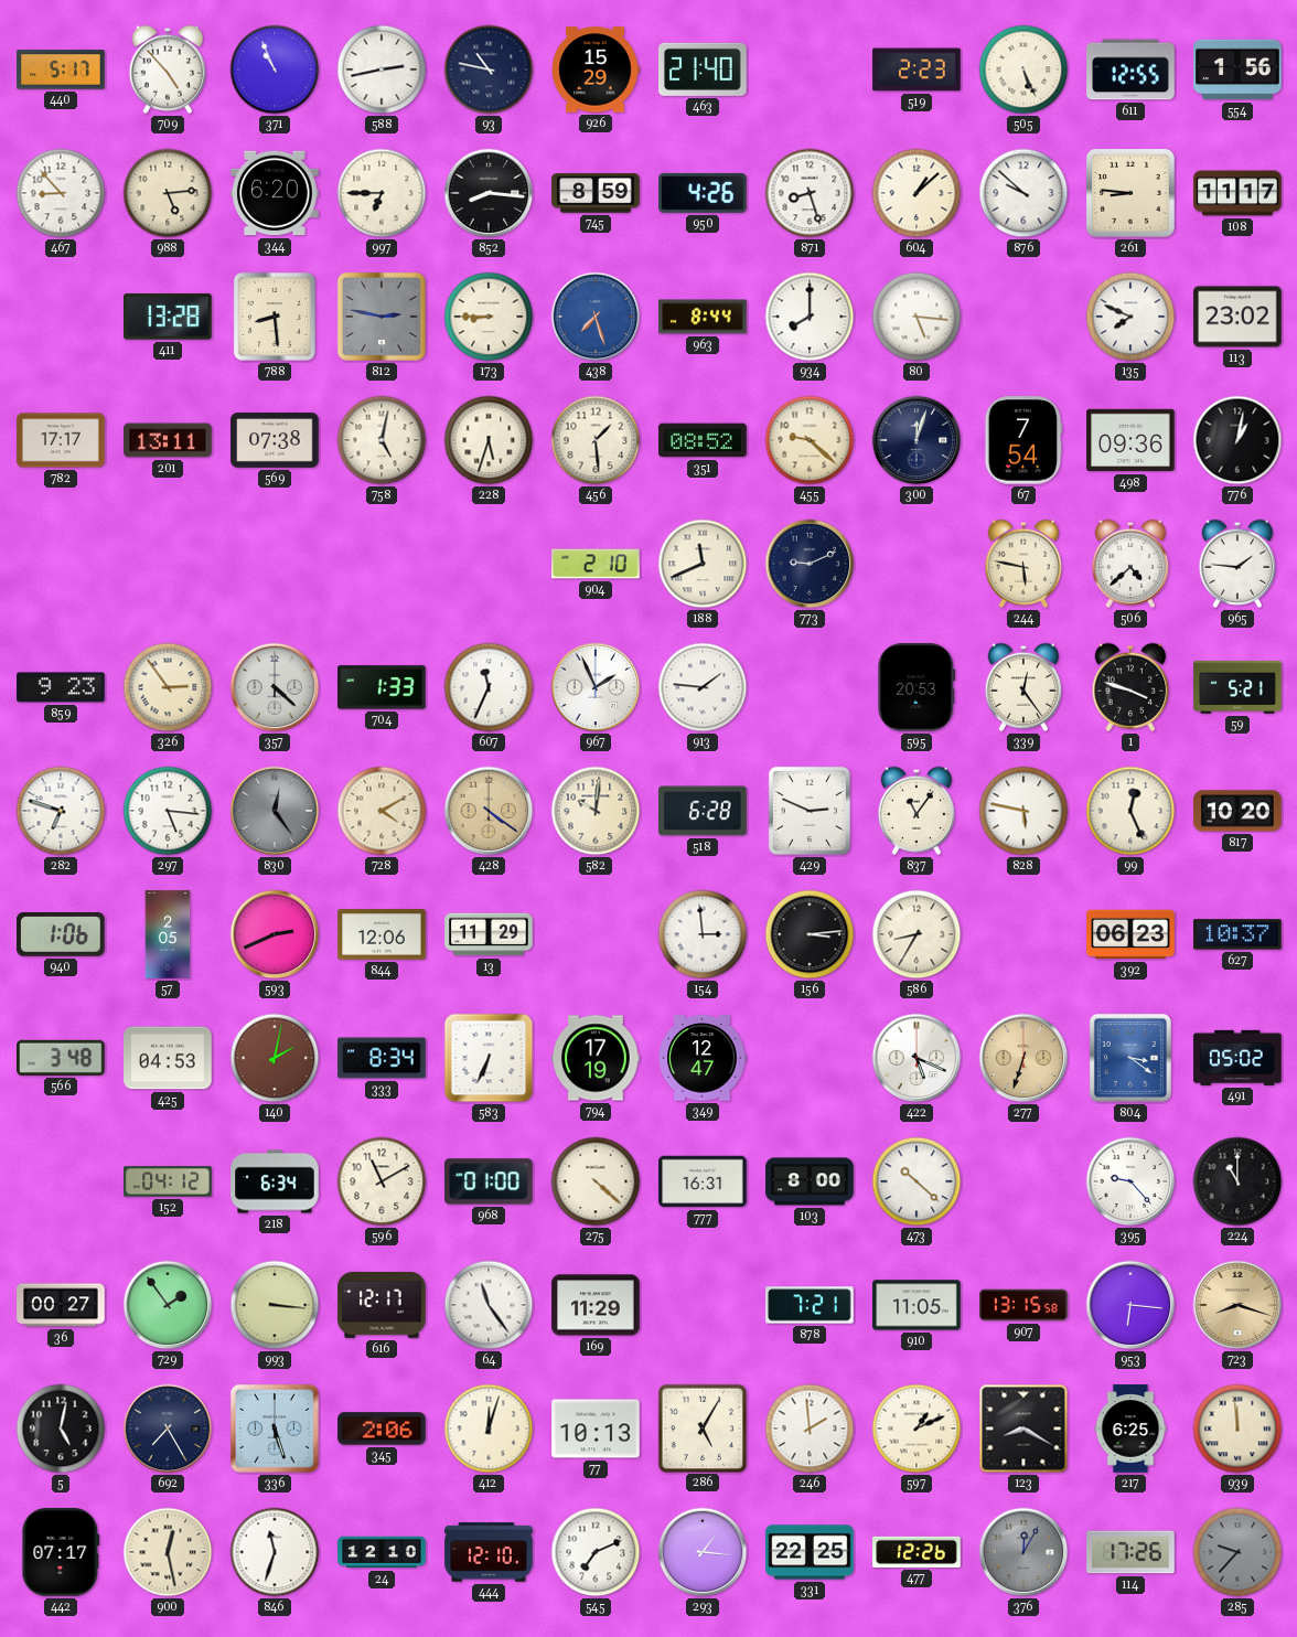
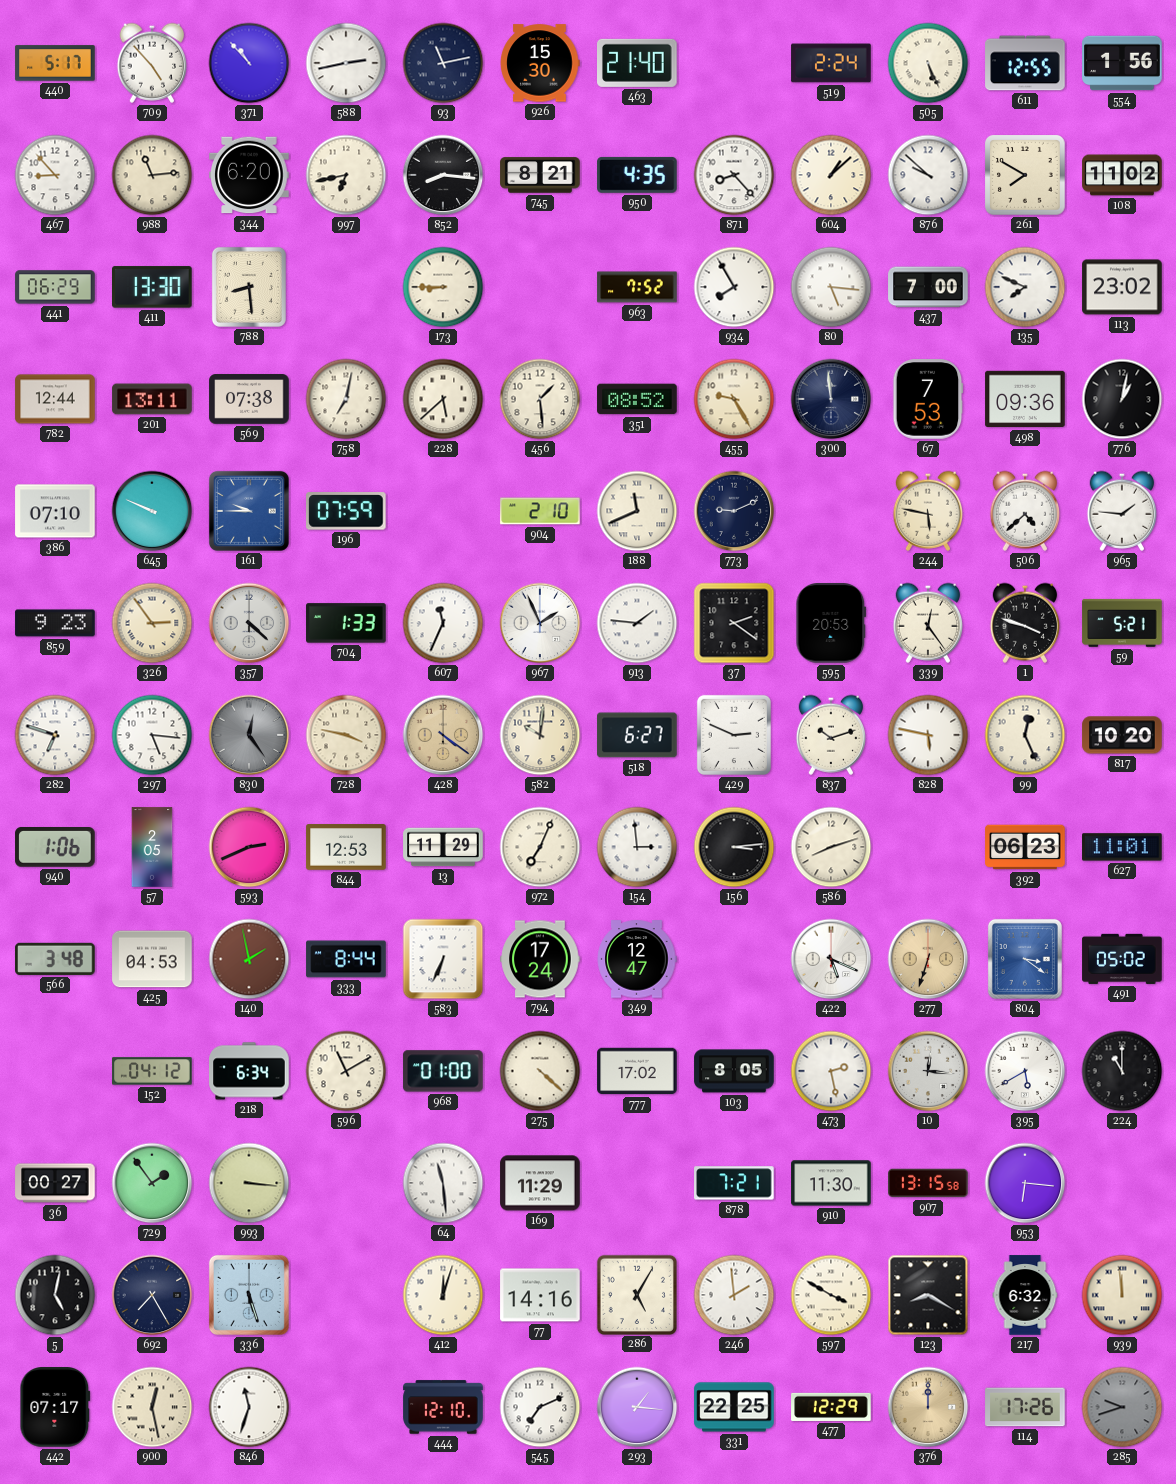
371: 10:56 -> 10:53 (249, 63)
93: 10:47 -> 11:13 (443, 63)
926: 15:29 -> 15:30 (540, 63)
519: 2:23 -> 2:24 (831, 63)
988: 5:14 -> 11:14 (152, 175)
997: 6:45 -> 6:43 (346, 175)
745: 8:59 -> 8:21 (540, 175)
950: 4:26 -> 4:35 (637, 175)
871: 8:27 -> 8:23 (734, 175)
261: 8:46 -> 7:50 (1026, 176)
108: 11:17 -> 11:02 (1122, 175)
441: none -> 06:29 (55, 287)
411: 13:28 -> 13:30 (153, 287)
812: 2:47 -> none (382, 317)
438: 7:27 -> none (596, 317)
963: 8:44 -> 7:52 (637, 287)
934: 8:00 -> 7:55 (734, 287)
437: none -> 7:00 (928, 287)
782: 17:17 -> 12:44 (55, 399)
758: 5:02 -> 7:02 (346, 399)
228: 5:33 -> 5:38 (443, 399)
455: 9:22 -> 9:25 (734, 399)
300: 12:03 -> 11:59 (831, 399)
67: 7:54 -> 7:53 (928, 399)
386: none -> 07:10 (55, 511)
645: none -> 9:49 (152, 511)
161: none -> 9:45 (249, 511)
196: none -> 07:59 (347, 511)
37: none -> 2:21 (734, 623)
728: 4:10 -> 3:47 (346, 735)
518: 6:28 -> 6:27 (637, 735)
837: 11:06 -> 10:12 (831, 735)
844: 12:06 -> 12:53 (346, 847)
972: none -> 7:04 (540, 847)
586: 8:35 -> 8:12 (831, 847)
627: 10:37 -> 11:01 (1122, 847)
140: 2:02 -> 1:58 (249, 959)
333: 8:34 -> 8:44 (346, 959)
794: 17:19 -> 17:24 (540, 959)
777: 16:31 -> 17:02 (637, 1071)
103: 8:00 -> 8:05 (734, 1071)
473: 10:22 -> 2:28 (831, 1071)
10: none -> 12:16 (928, 1071)
395: 9:23 -> 5:40 (1025, 1071)
616: 12:17 -> none (382, 1305)
64: 11:24 -> 11:29 (443, 1183)
910: 11:05 -> 11:30 (831, 1183)
723: 8:18 -> none (1237, 1305)
345: 2:06 -> none (382, 1429)
77: 10:13 -> 14:16 (540, 1295)
597: 1:11 -> 3:50 (831, 1295)
217: 6:25 -> 6:32 (1025, 1295)
24: 12:10 -> none (382, 1552)
477: 12:26 -> 12:29 (831, 1407)
376: 12:05 -> 12:00 (928, 1407)
376 dial: grey -> champagne (928, 1407)
285: 9:37 -> 9:42 (1122, 1407)
